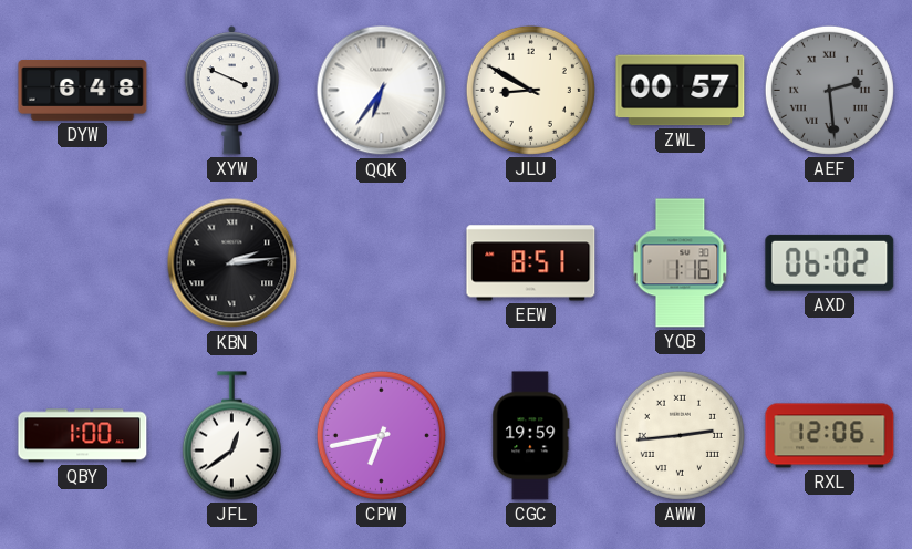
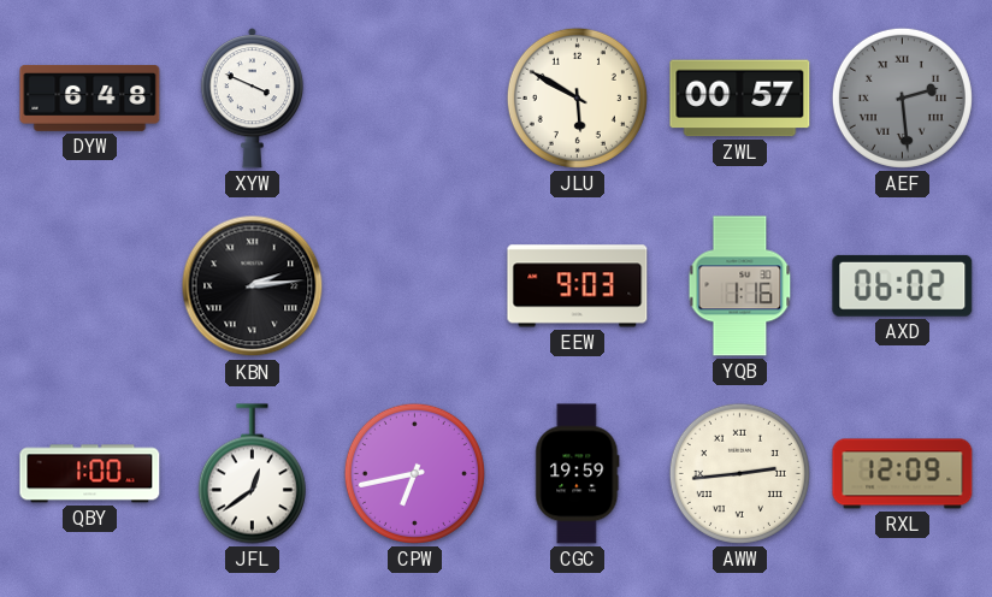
QQK: 6:36 -> none (382, 91)
JLU: 8:50 -> 5:50 (577, 97)
EEW: 8:51 -> 9:03 (578, 286)
RXL: 12:06 -> 12:09 (903, 474)
